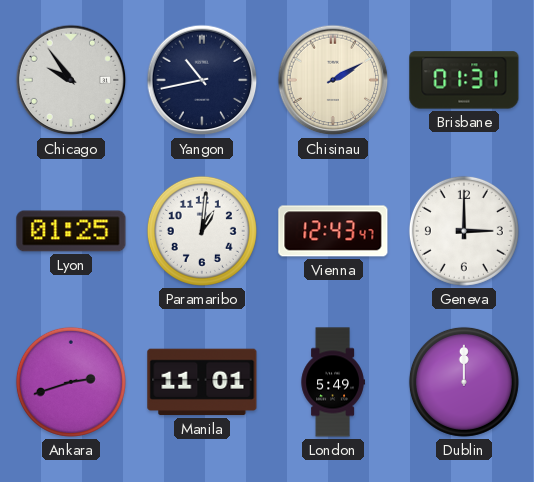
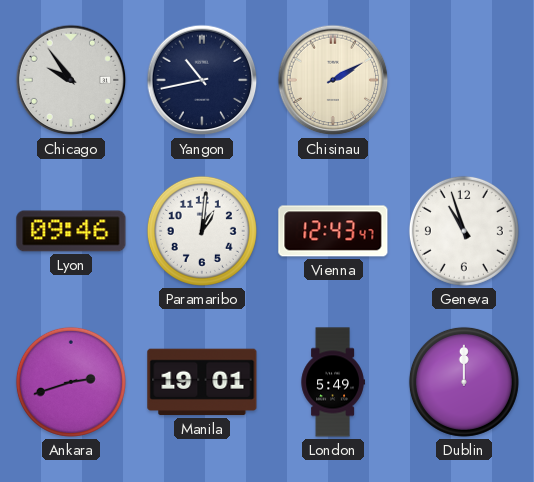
Brisbane: 01:31 -> none (464, 80)
Lyon: 01:25 -> 09:46 (71, 231)
Geneva: 3:00 -> 10:57 (464, 231)
Manila: 11:01 -> 19:01 (202, 382)
